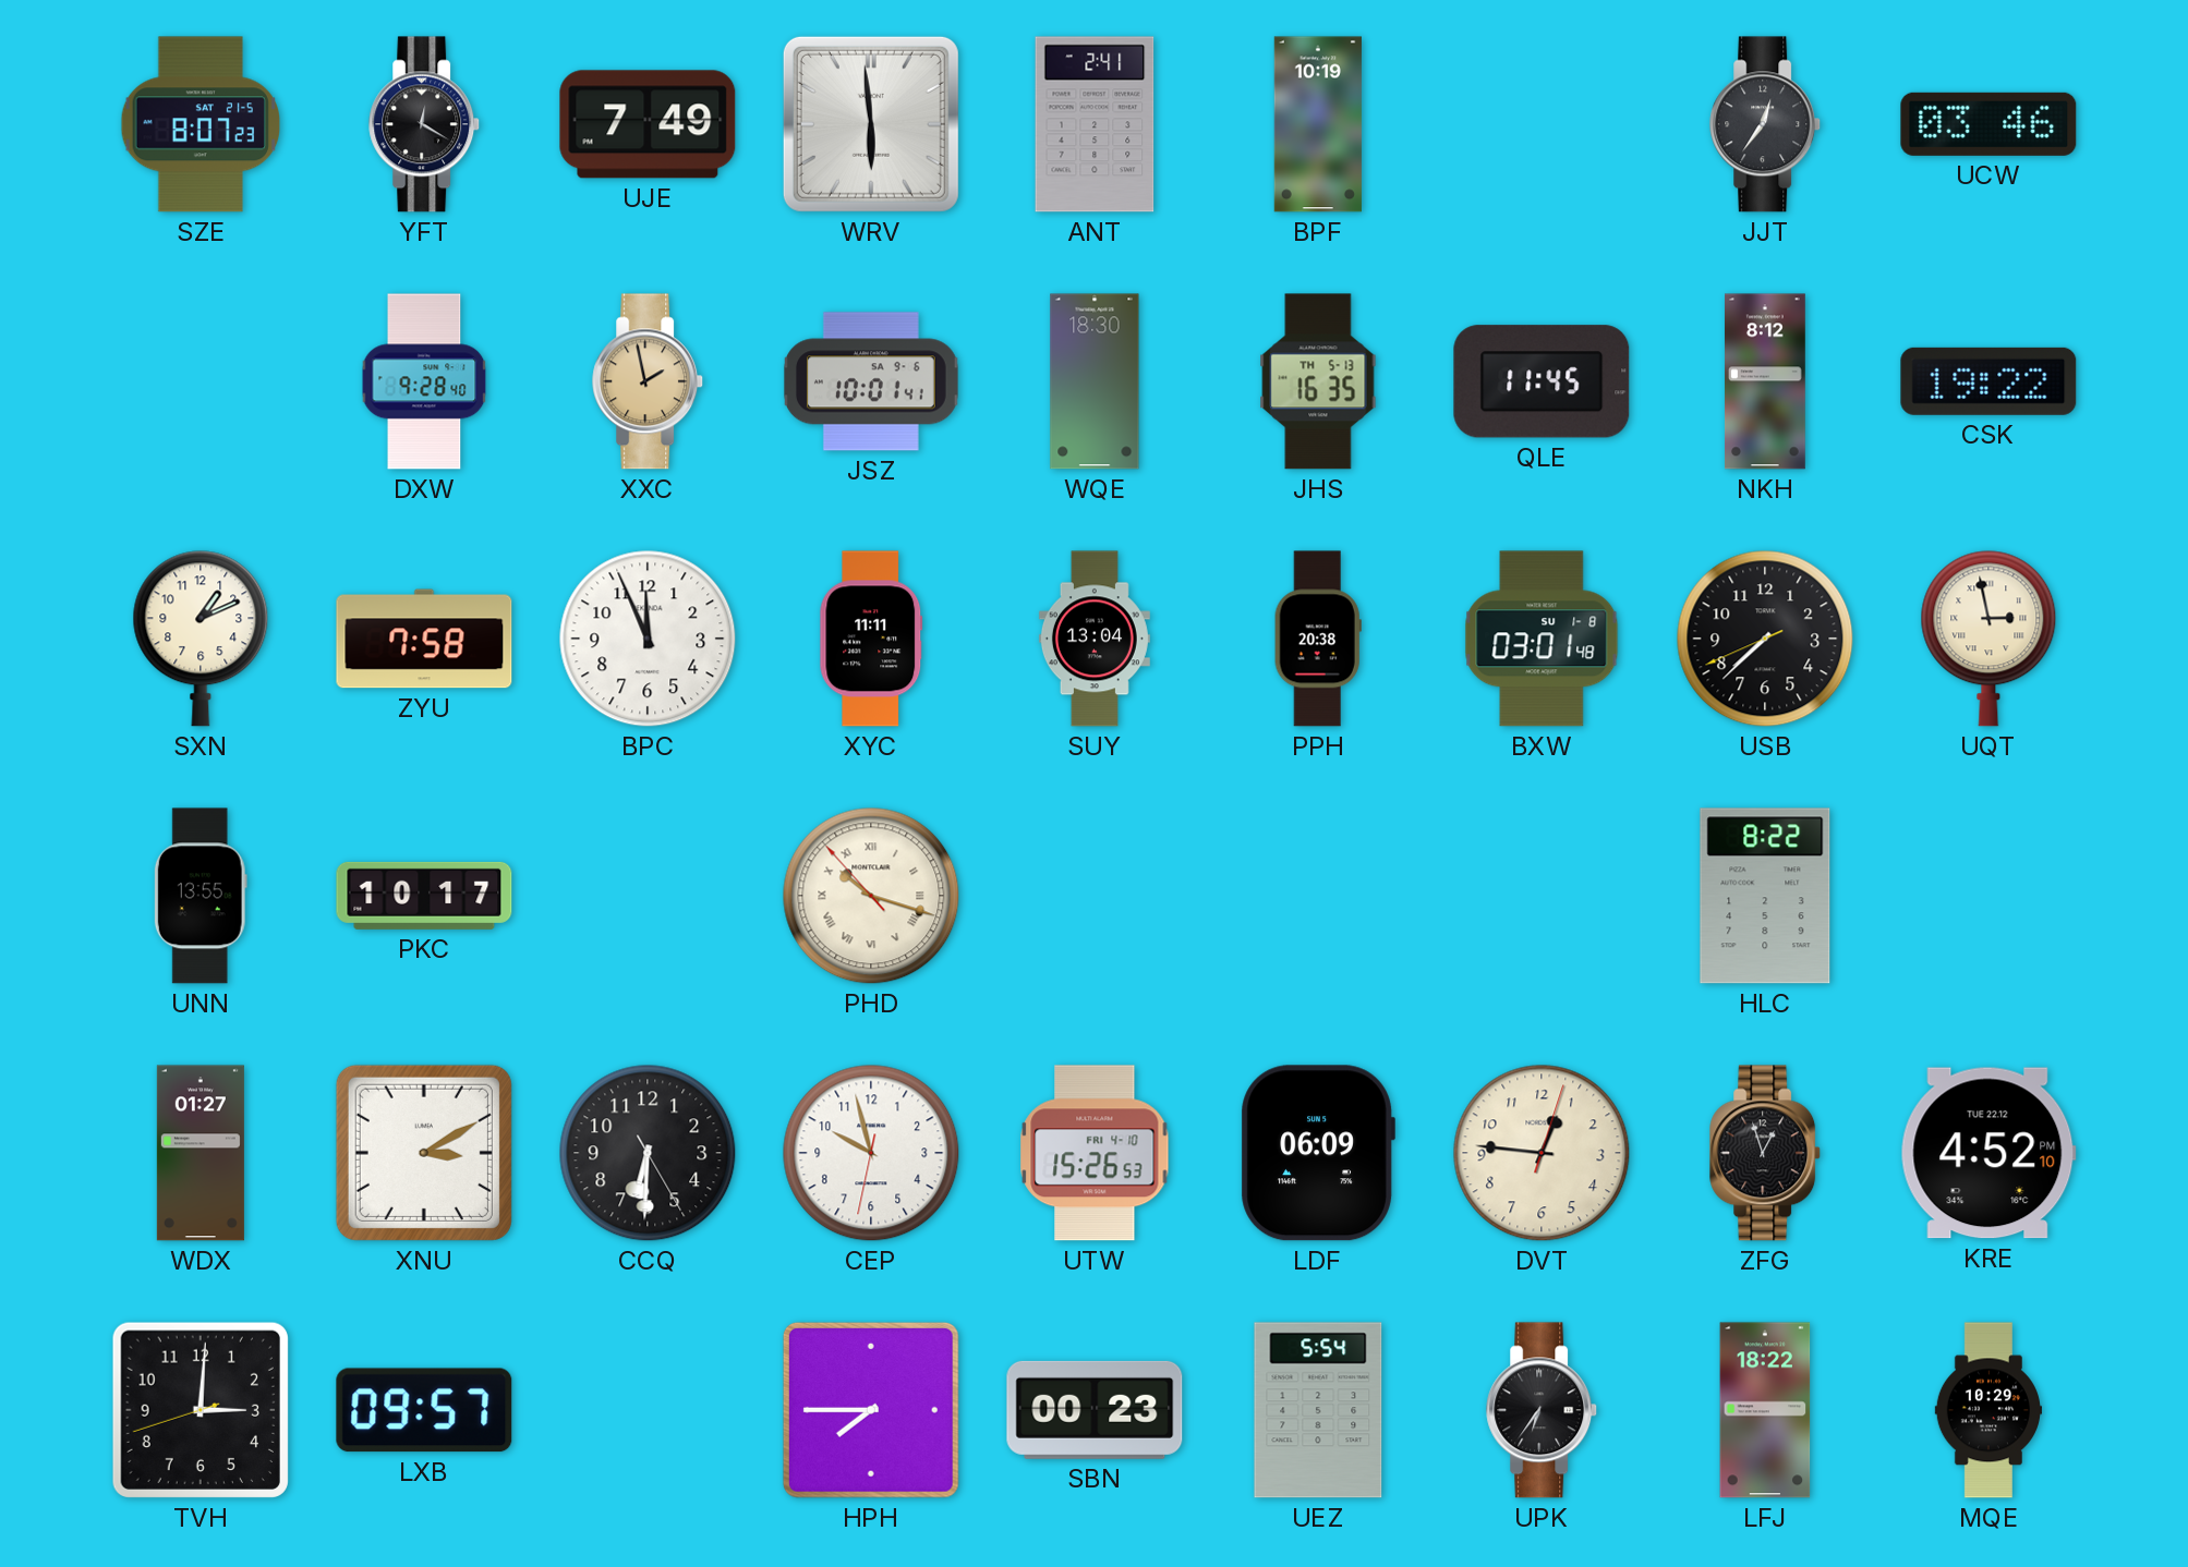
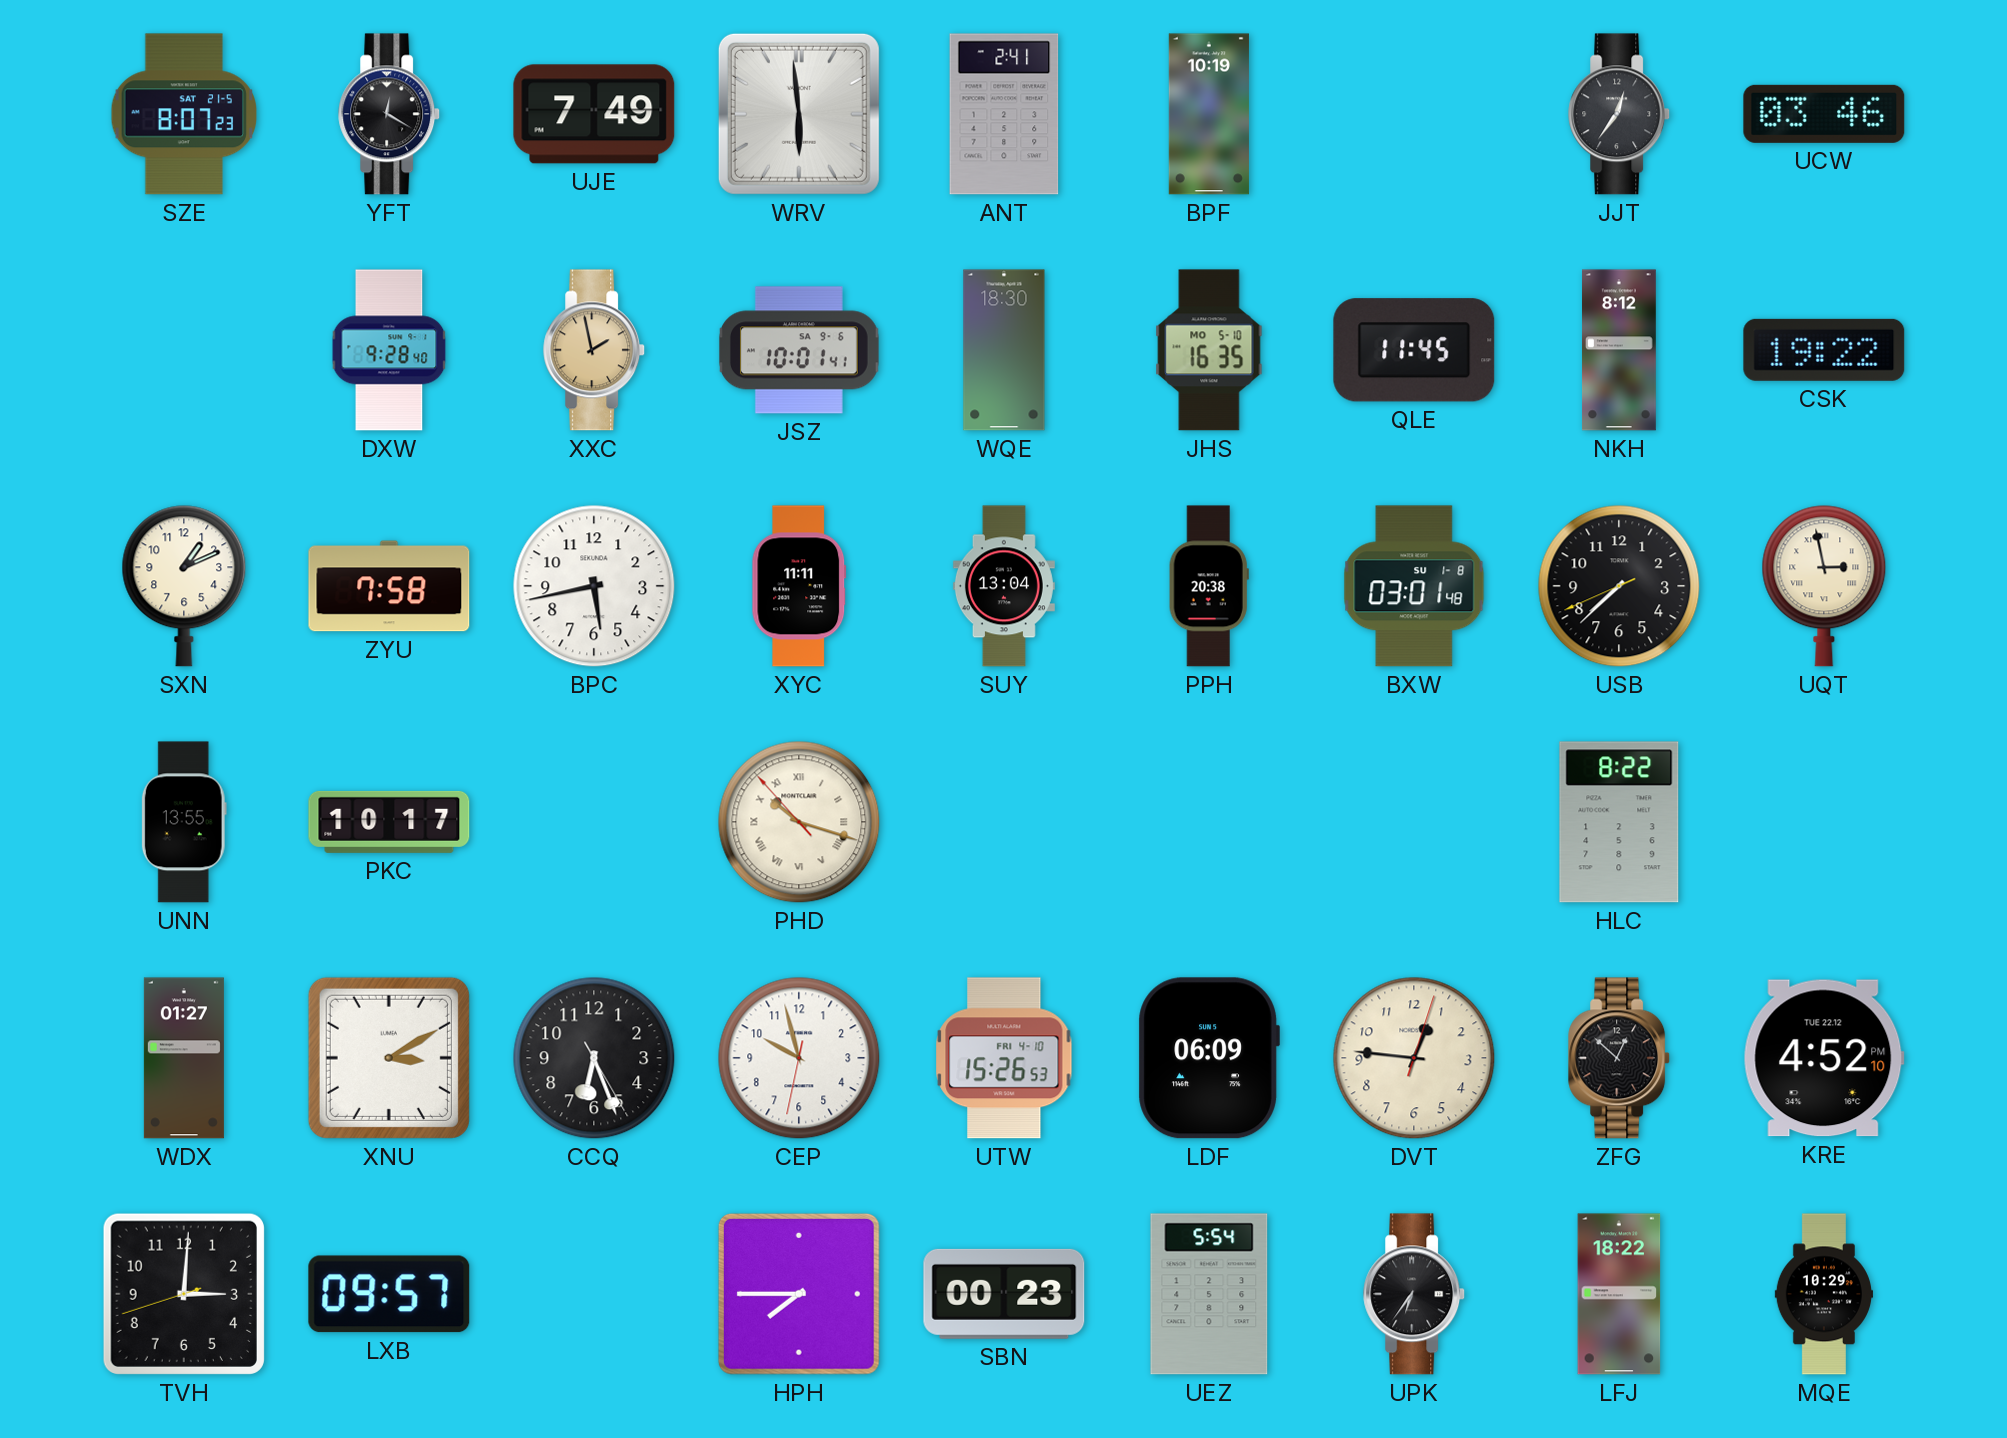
JHS date: TH 5-13 -> MO 5-10 (1209, 350)
BPC: 11:56 -> 5:43 (594, 586)
CCQ: 6:30 -> 6:26 (594, 1058)
ZFG: 12:57 -> 12:52 (1620, 1058)
